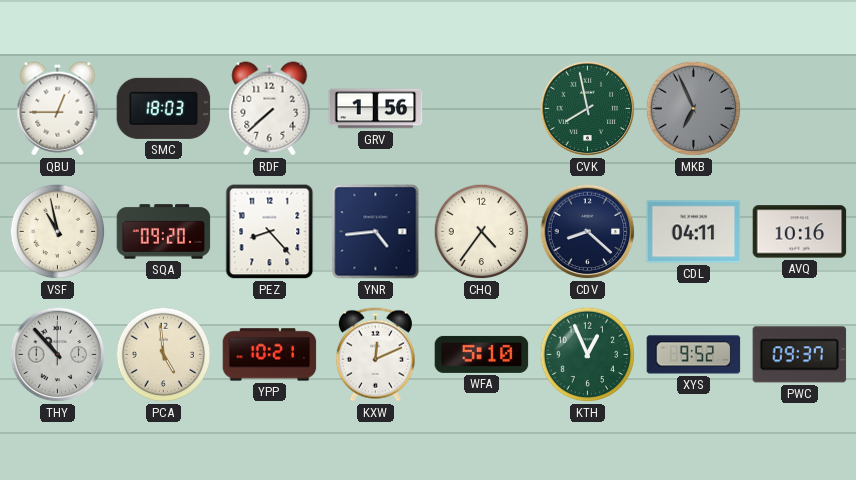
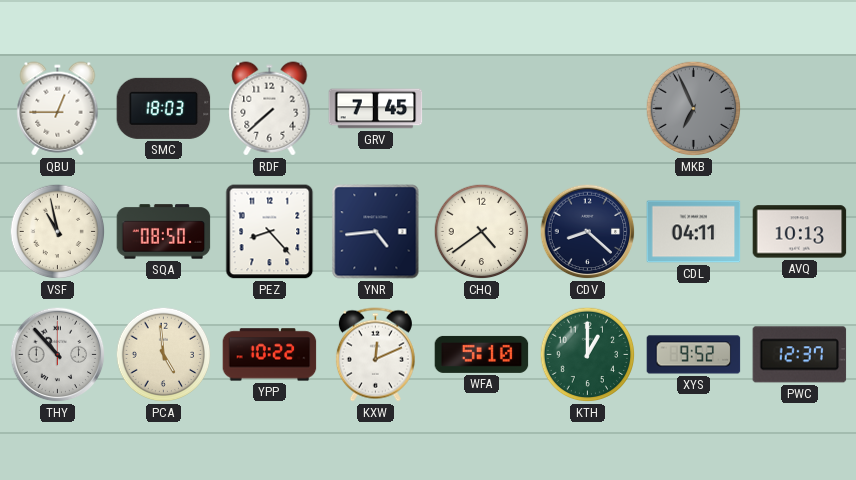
GRV: 1:56 -> 7:45 (376, 109)
CVK: 7:58 -> none (588, 109)
SQA: 09:20 -> 08:50 (164, 232)
CHQ: 4:36 -> 4:39 (482, 232)
AVQ: 10:16 -> 10:13 (800, 232)
YPP: 10:21 -> 10:22 (270, 355)
KTH: 12:56 -> 1:00 (588, 355)
PWC: 09:37 -> 12:37 (800, 355)
